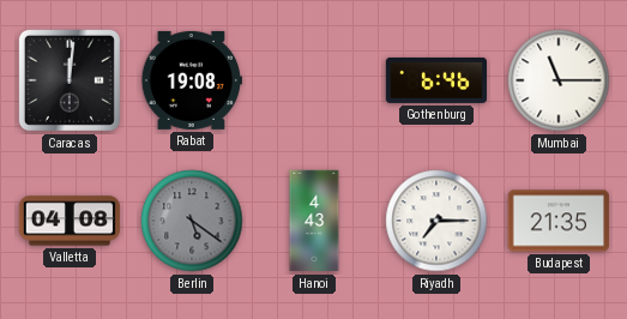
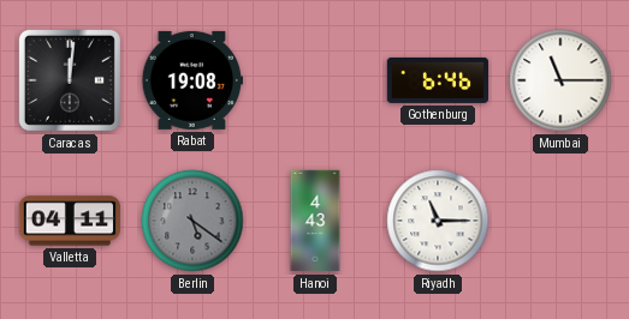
Valletta: 04:08 -> 04:11 (70, 221)
Riyadh: 7:15 -> 11:15 (438, 221)
Budapest: 21:35 -> none (559, 221)
